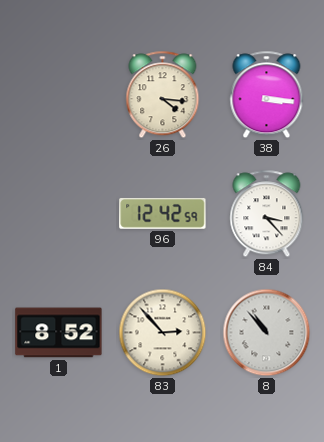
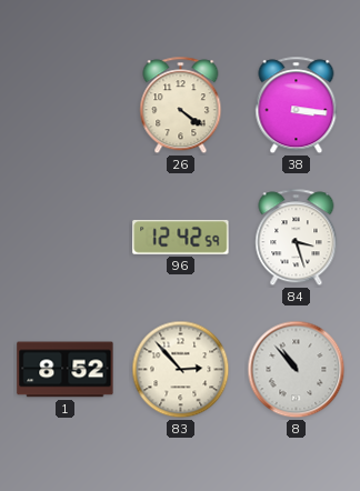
26: 4:16 -> 4:21 (181, 106)
84: 3:23 -> 3:27 (297, 238)
